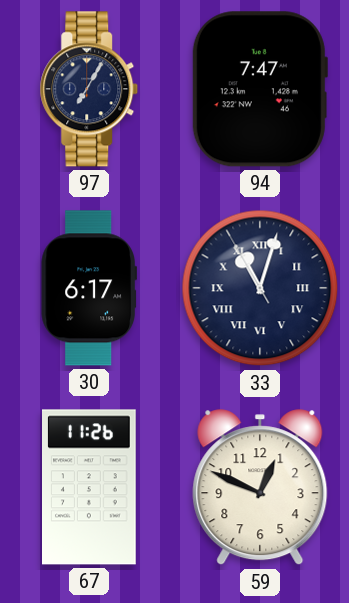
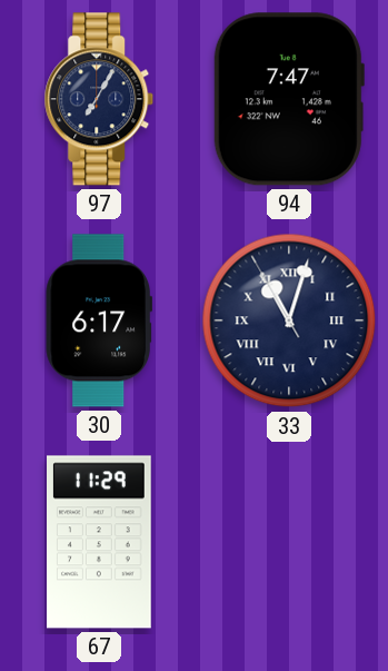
67: 11:26 -> 11:29 (100, 542)
59: 12:49 -> none (260, 488)
